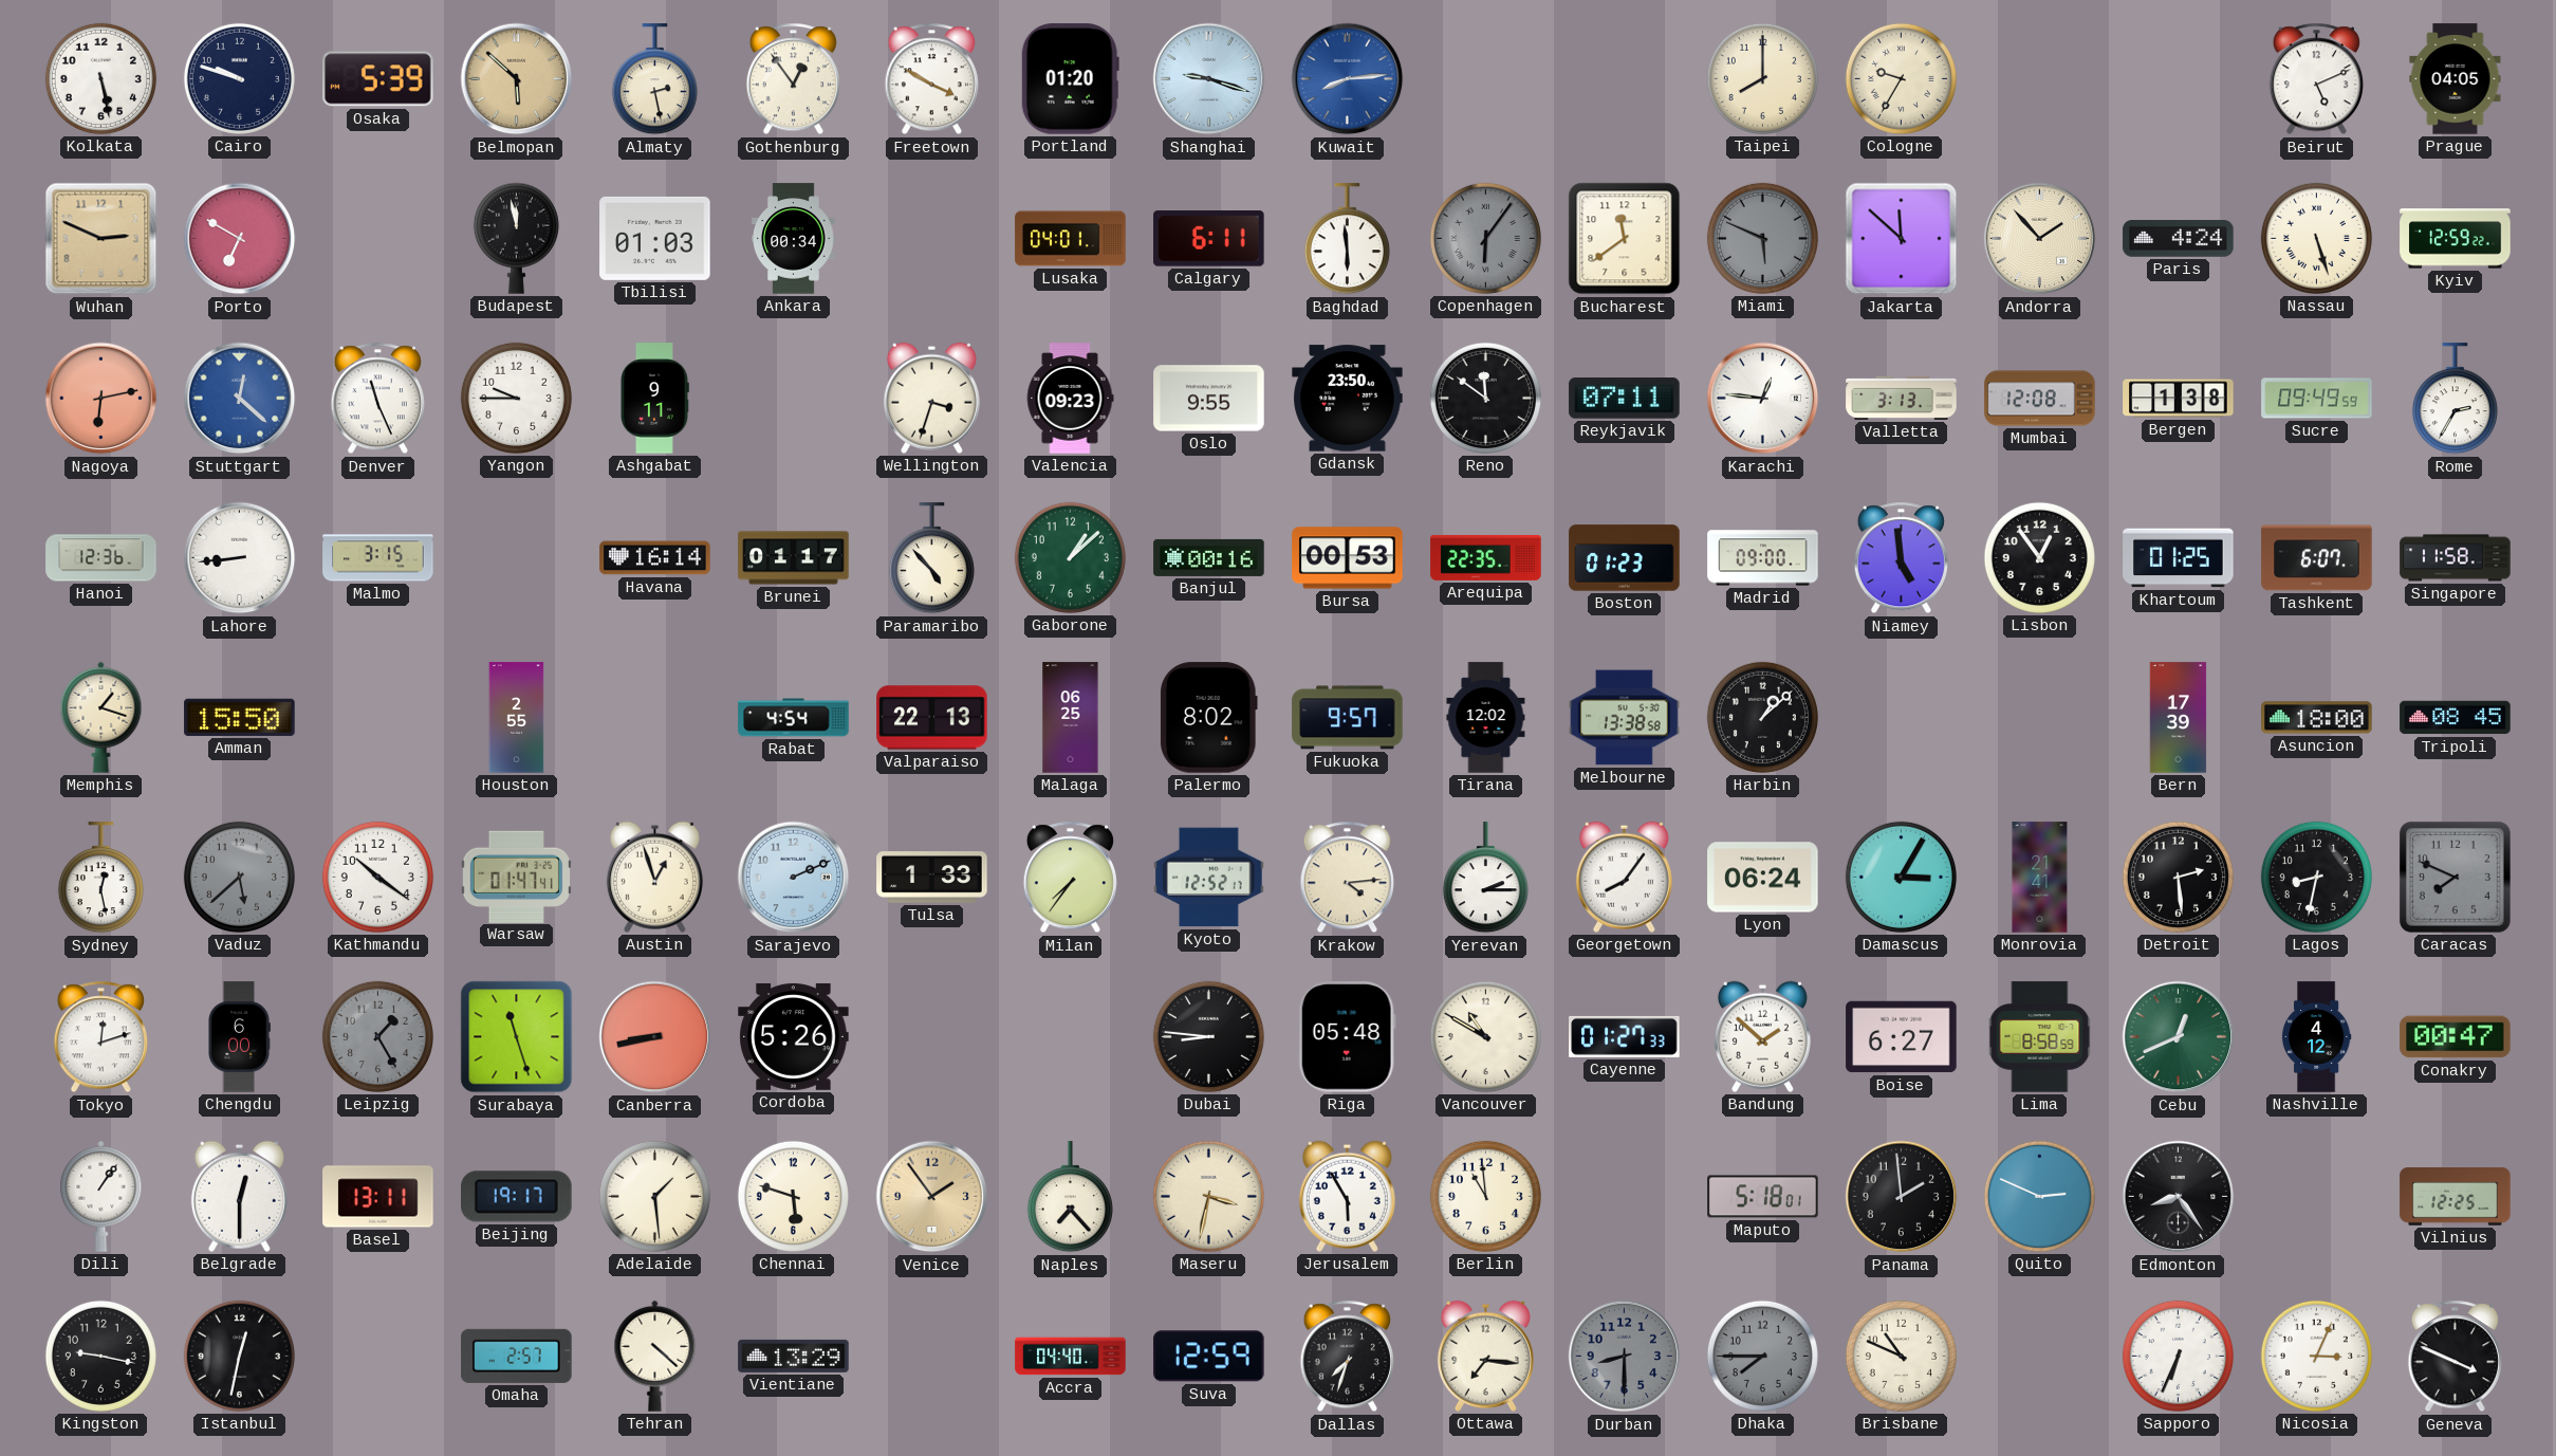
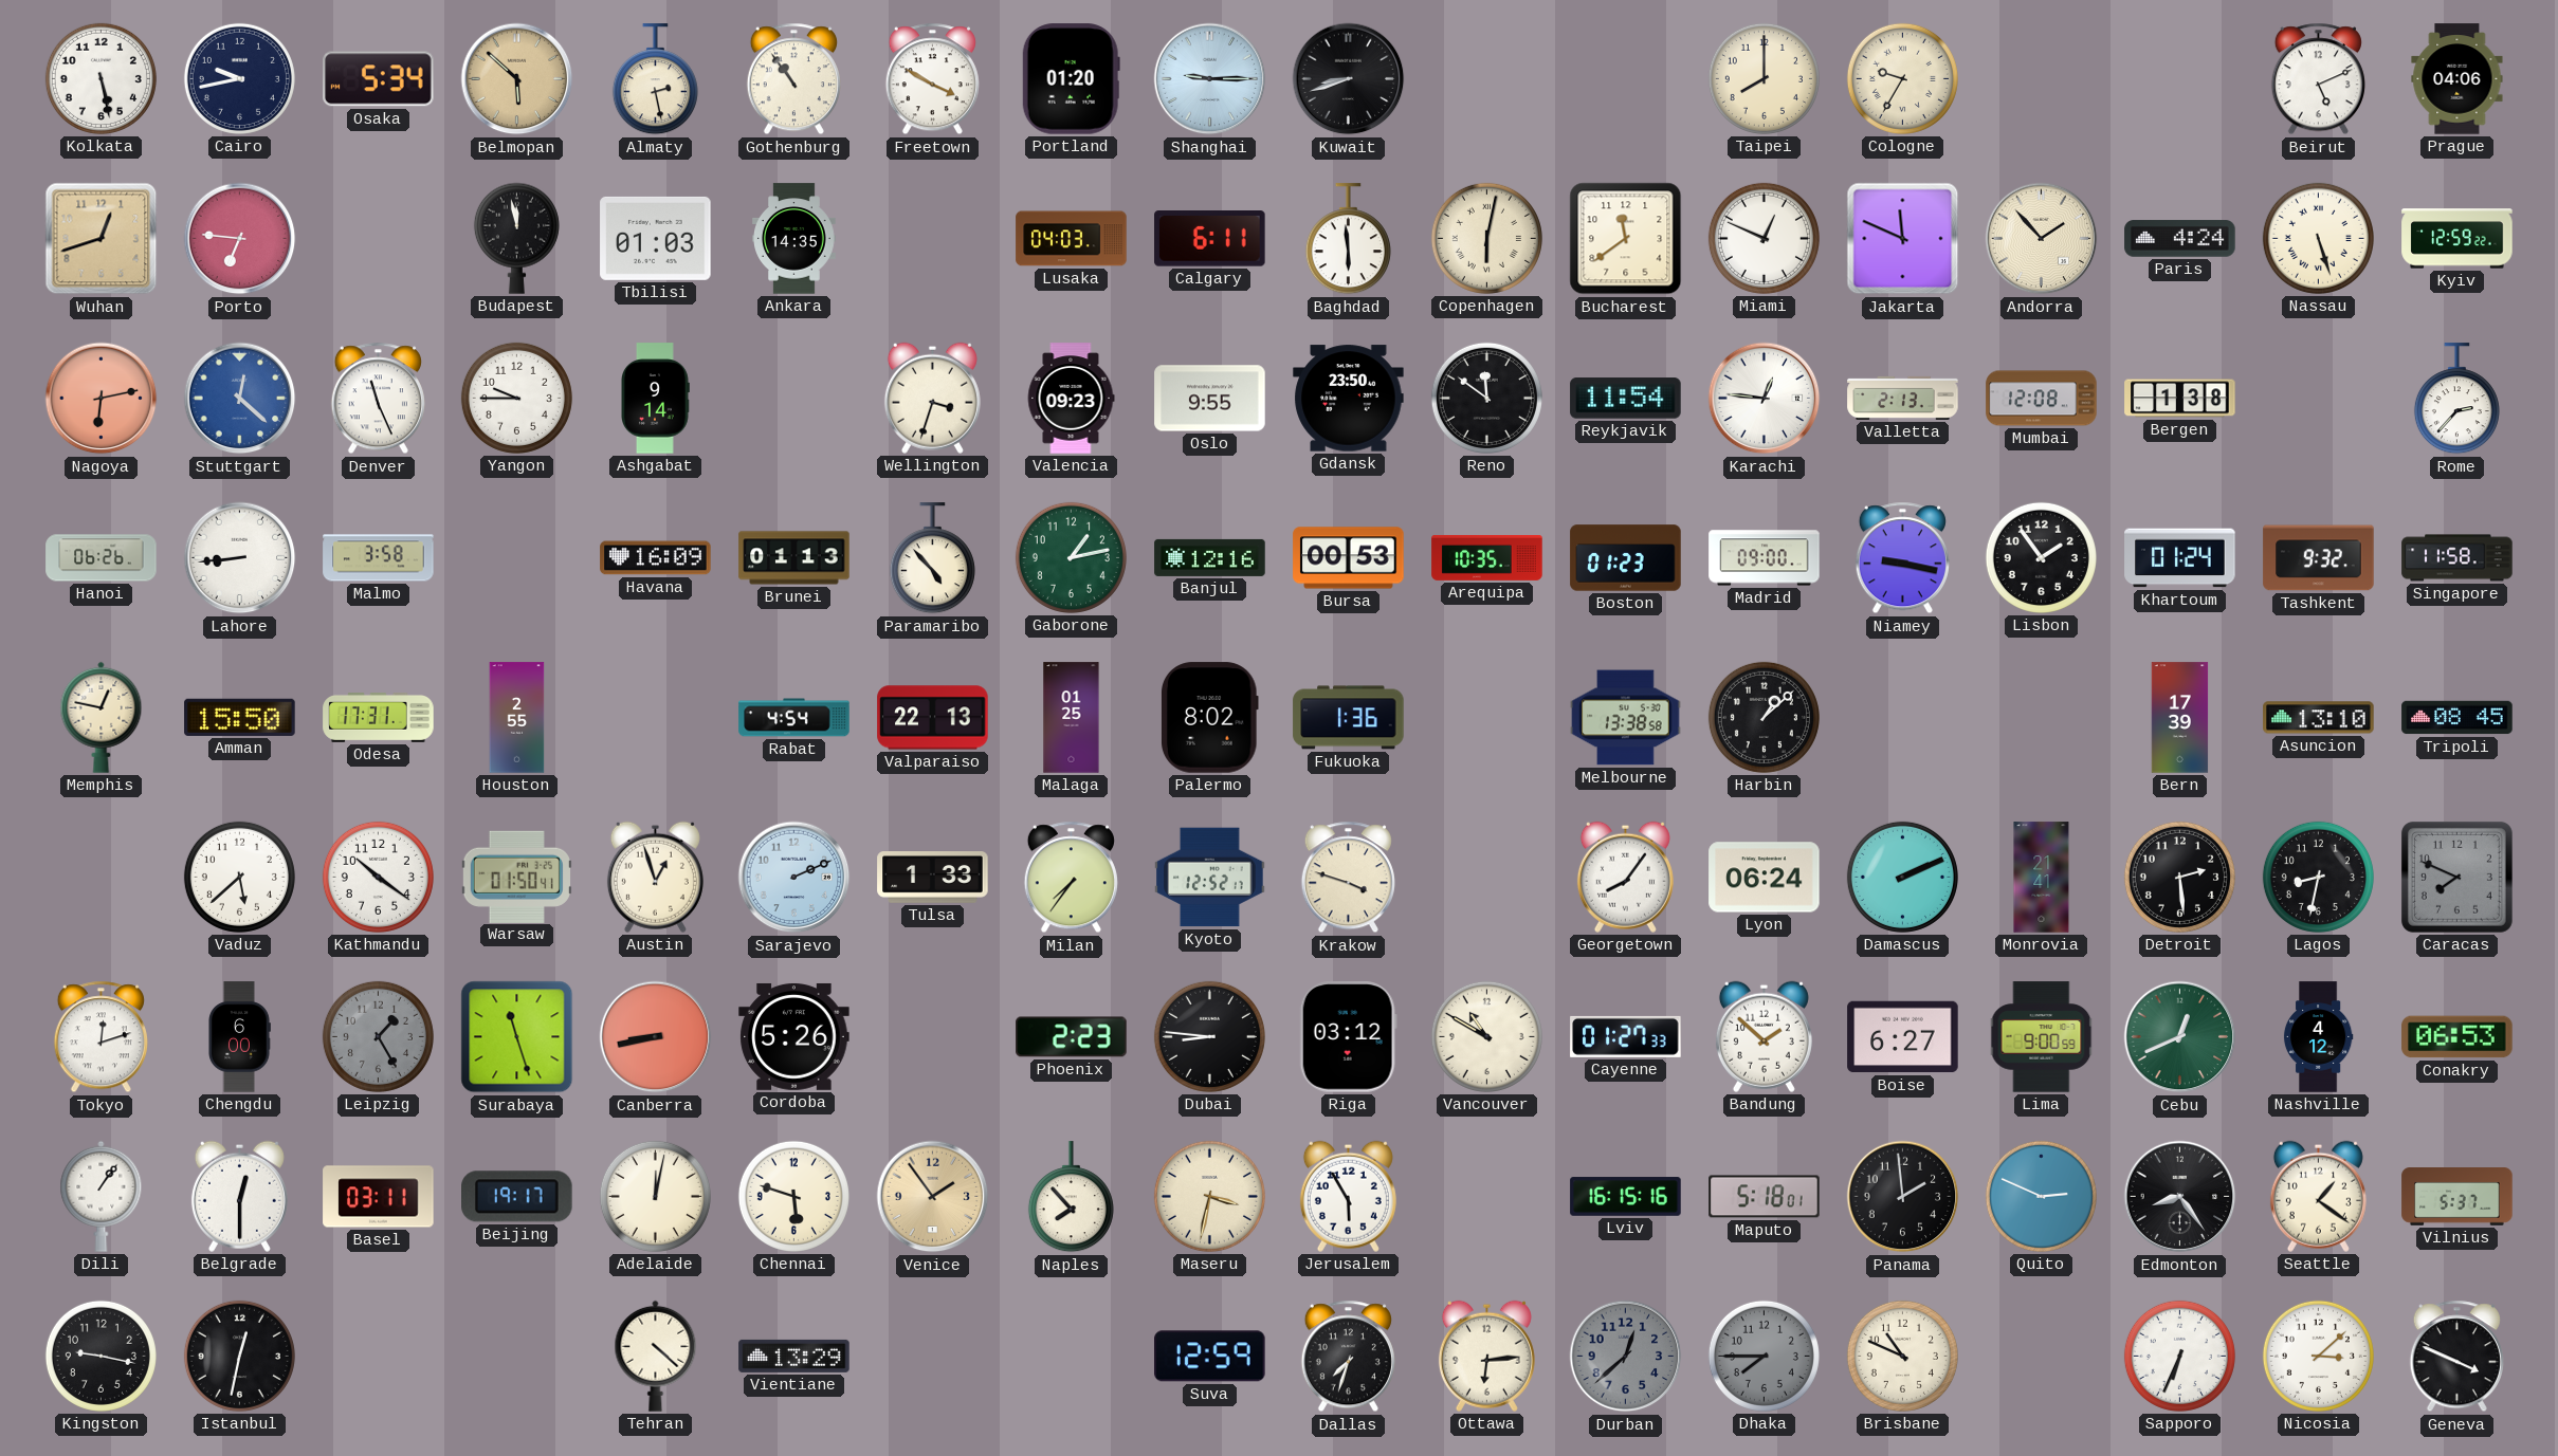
Cairo: 9:48 -> 9:43 (239, 78)
Osaka: 5:39 -> 5:34 (379, 79)
Gothenburg: 12:54 -> 10:54 (793, 79)
Shanghai: 9:18 -> 9:15 (1210, 79)
Kuwait: 8:14 -> 8:42 (1349, 79)
Kuwait dial: blue -> black (1349, 79)
Prague: 04:05 -> 04:06 (2457, 79)
Wuhan: 2:49 -> 12:42 (102, 239)
Porto: 6:50 -> 6:46 (240, 239)
Ankara: 00:34 -> 14:35 (794, 239)
Lusaka: 04:01 -> 04:03 (1072, 239)
Copenhagen: 6:06 -> 6:02 (1486, 238)
Copenhagen dial: grey -> cream (1486, 238)
Miami: 5:49 -> 12:49 (1764, 238)
Miami dial: grey -> white (1764, 238)
Jakarta: 11:52 -> 11:49 (1903, 239)
Ashgabat: 9:11 -> 9:14 (656, 399)
Reykjavik: 07:11 -> 11:54 (1626, 399)
Valletta: 3:13 -> 2:13 (1903, 398)
Sucre: 09:49 -> none (2317, 399)
Rome: 2:35 -> 2:37 (2456, 399)
Hanoi: 12:36 -> 06:26 (102, 558)
Malmo: 3:15 -> 3:58 (379, 558)
Havana: 16:14 -> 16:09 (656, 558)
Brunei: 01:17 -> 01:13 (794, 558)
Gaborone: 1:08 -> 1:13 (1071, 557)
Banjul: 00:16 -> 12:16 (1210, 557)
Arequipa: 22:35 -> 10:35 (1487, 557)
Niamey: 4:59 -> 9:17 (1902, 558)
Lisbon: 12:54 -> 1:54 (2041, 557)
Khartoum: 01:25 -> 01:24 (2180, 558)
Tashkent: 6:07 -> 9:32 (2319, 558)
Memphis: 1:18 -> 12:47 (102, 717)
Odesa: none -> 17:31 (379, 717)
Malaga: 06:25 -> 01:25 (1072, 718)
Fukuoka: 9:57 -> 1:36 (1349, 718)
Tirana: 12:02 -> none (1486, 718)
Asuncion: 18:00 -> 13:10 (2319, 718)
Sydney: 12:28 -> none (100, 878)
Vaduz dial: grey -> white (239, 877)
Warsaw: 01:47 -> 01:50 (516, 877)
Krakow: 4:14 -> 3:48 (1348, 878)
Yerevan: 2:15 -> none (1485, 878)
Damascus: 3:05 -> 2:11 (1902, 877)
Phoenix: none -> 2:23 (1072, 1037)
Riga: 05:48 -> 03:12 (1348, 1037)
Lima: 8:58 -> 9:00 (2042, 1037)
Conakry: 00:47 -> 06:53 (2457, 1037)
Basel: 13:11 -> 03:11 (379, 1197)
Adelaide: 1:29 -> 12:02 (655, 1196)
Naples: 7:23 -> 7:53 (1071, 1197)
Berlin: 10:59 -> none (1485, 1196)
Lviv: none -> 16:15 (1626, 1197)
Seattle: none -> 1:21 (2318, 1196)
Vilnius: 12:25 -> 5:37 (2457, 1197)
Omaha: 2:57 -> none (517, 1356)
Accra: 04:40 -> none (1071, 1357)
Ottawa: 7:16 -> 6:14 (1486, 1356)
Durban: 8:30 -> 12:38 (1626, 1357)
Nicosia: 3:04 -> 3:08 (2318, 1356)
